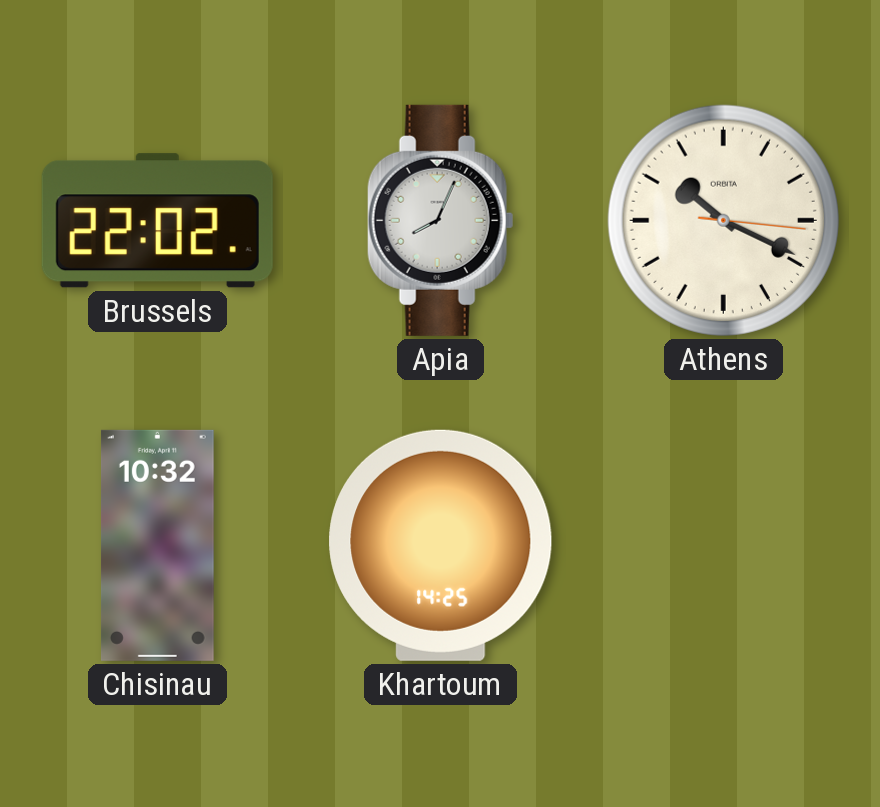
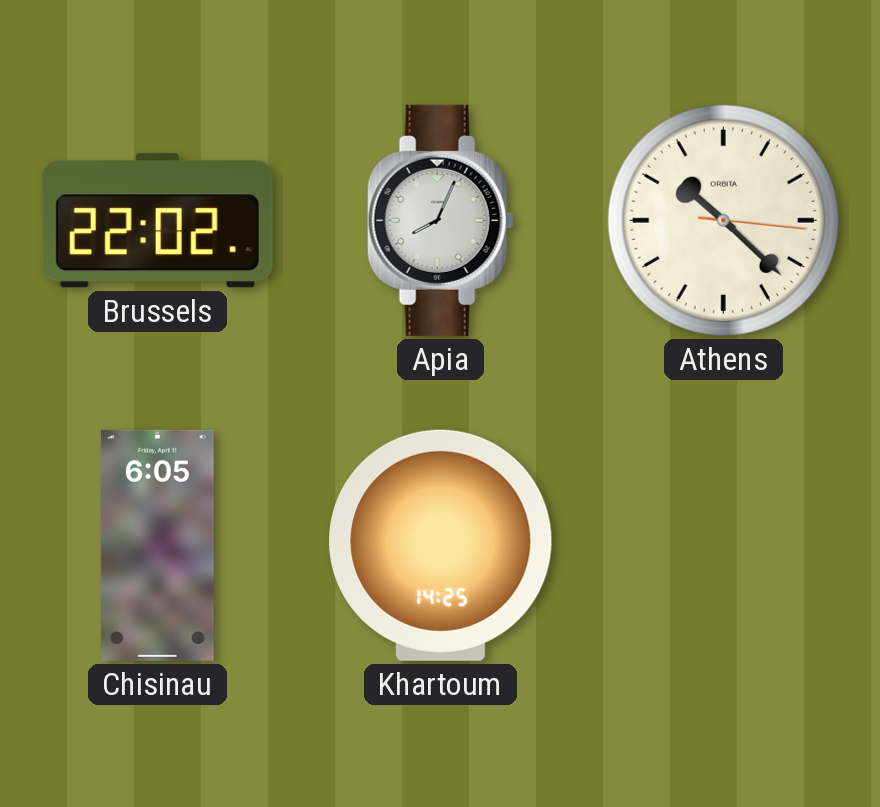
Athens: 10:19 -> 10:22 (723, 220)
Chisinau: 10:32 -> 6:05 (157, 545)
